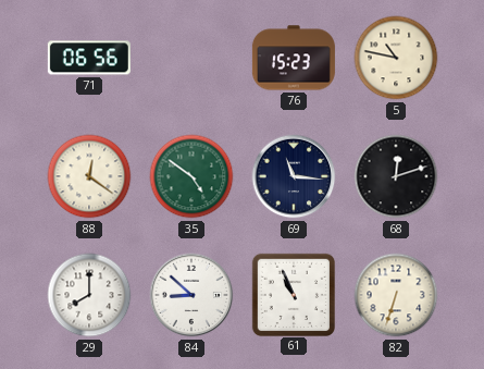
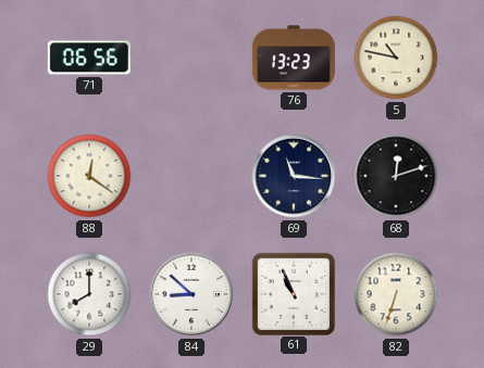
76: 15:23 -> 13:23 (294, 58)
35: 4:51 -> none (191, 176)
